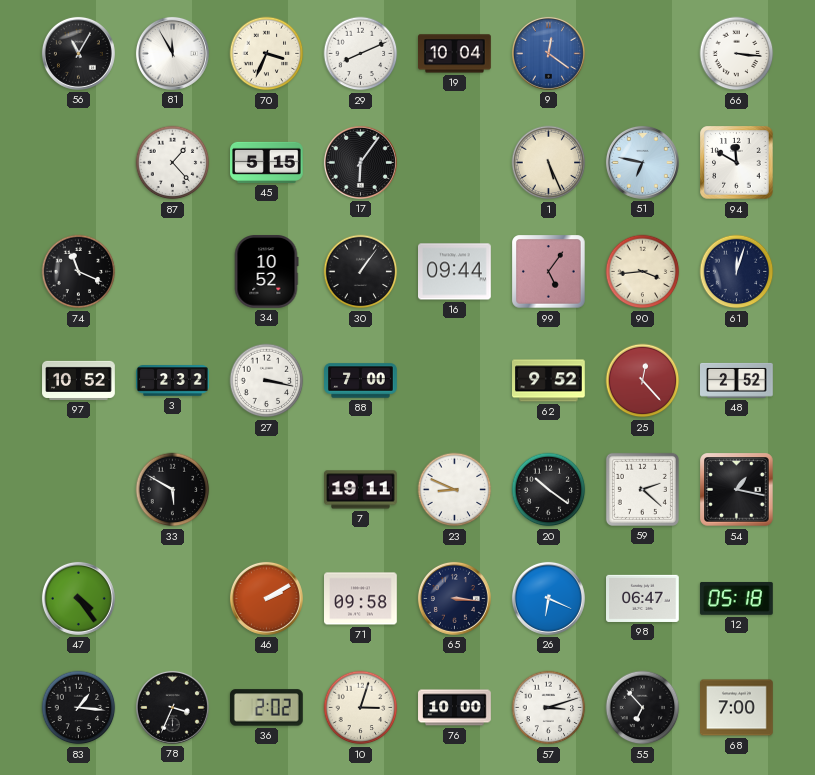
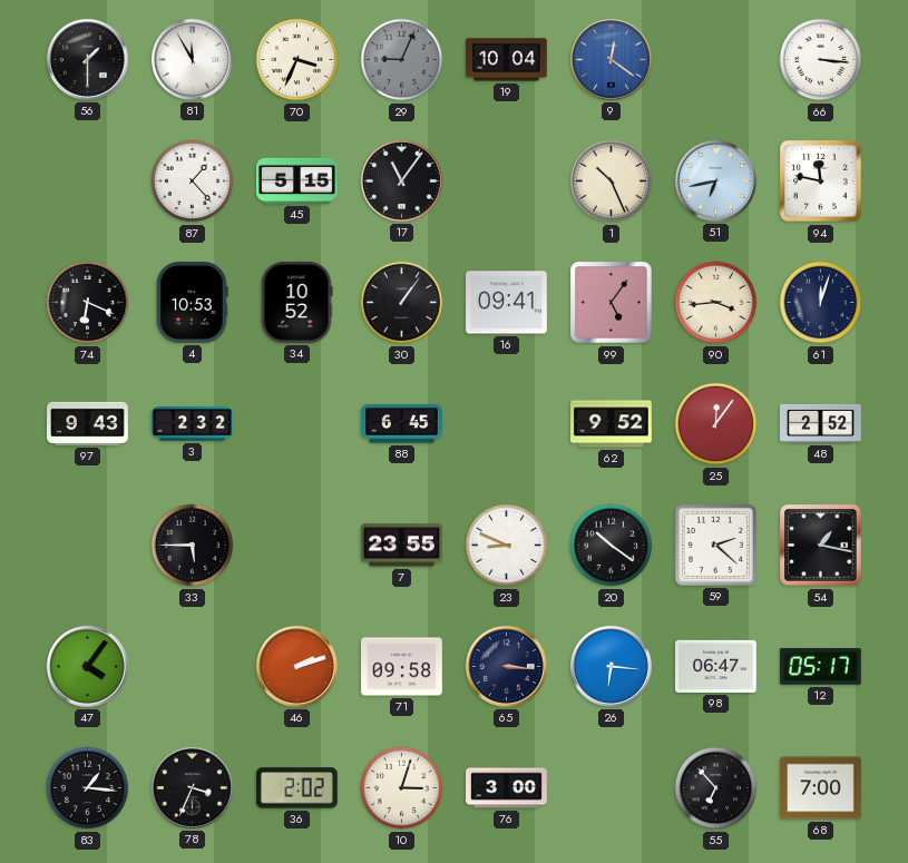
56: 11:05 -> 1:30 (87, 59)
29: 8:11 -> 9:04 (402, 60)
29 dial: white -> grey (402, 60)
17: 6:06 -> 11:06 (401, 180)
1: 5:26 -> 10:26 (612, 182)
51: 6:47 -> 6:43 (715, 180)
94: 11:50 -> 11:47 (821, 182)
74: 11:19 -> 6:19 (88, 303)
4: none -> 10:53 (193, 303)
16: 09:44 -> 09:41 (507, 303)
97: 10:52 -> 9:43 (88, 423)
27: 3:17 -> none (267, 381)
88: 7:00 -> 6:45 (402, 424)
25: 12:23 -> 12:06 (716, 424)
33: 5:50 -> 5:45 (193, 546)
7: 19:11 -> 23:55 (402, 546)
47: 4:24 -> 4:06 (87, 666)
46: 2:10 -> 2:12 (296, 666)
26: 6:19 -> 6:16 (611, 666)
12: 05:18 -> 05:17 (820, 666)
76: 10:00 -> 3:00 (507, 788)
57: 3:12 -> none (549, 708)
